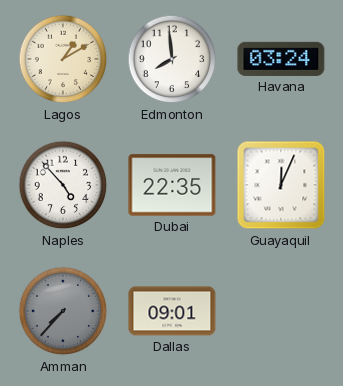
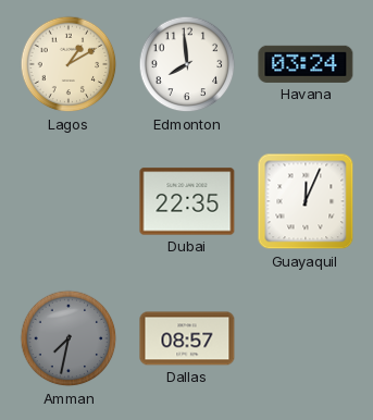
Naples: 4:53 -> none (63, 185)
Amman: 7:37 -> 7:32 (69, 338)
Dallas: 09:01 -> 08:57 (187, 338)
